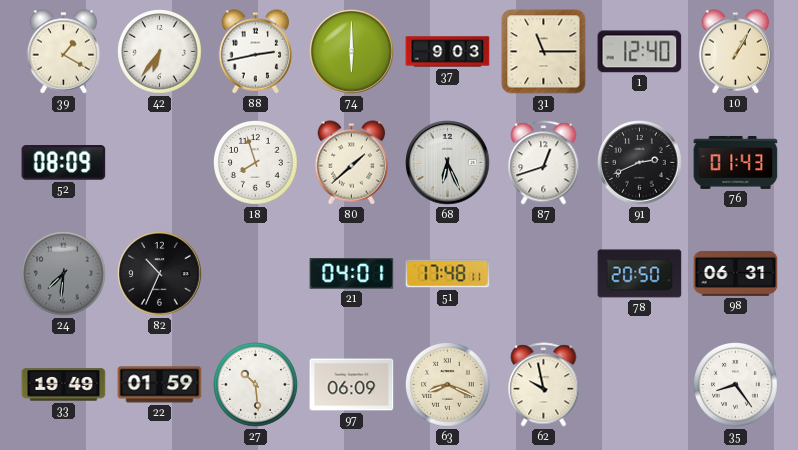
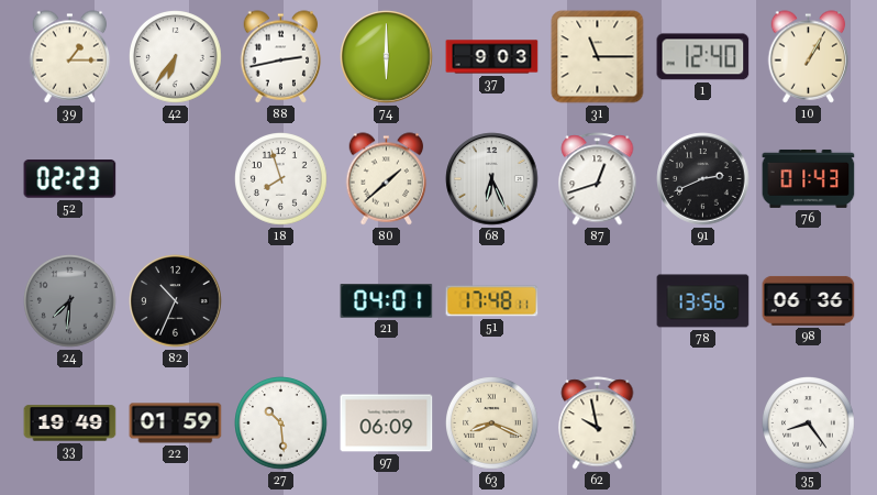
39: 1:20 -> 1:15 (70, 57)
52: 08:09 -> 02:23 (70, 179)
78: 20:50 -> 13:56 (703, 301)
98: 06:31 -> 06:36 (809, 300)
